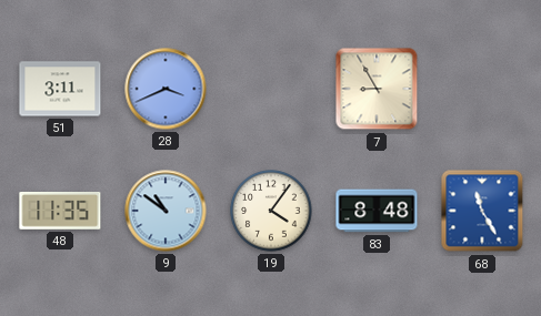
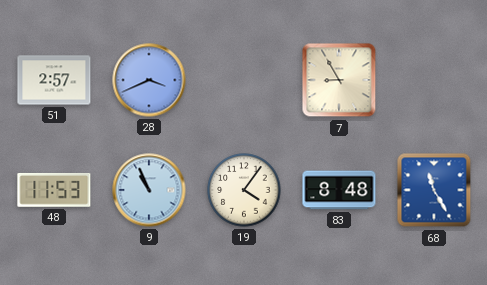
51: 3:11 -> 2:57 (54, 80)
48: 11:35 -> 11:53 (54, 190)
9: 10:51 -> 10:56 (149, 190)
